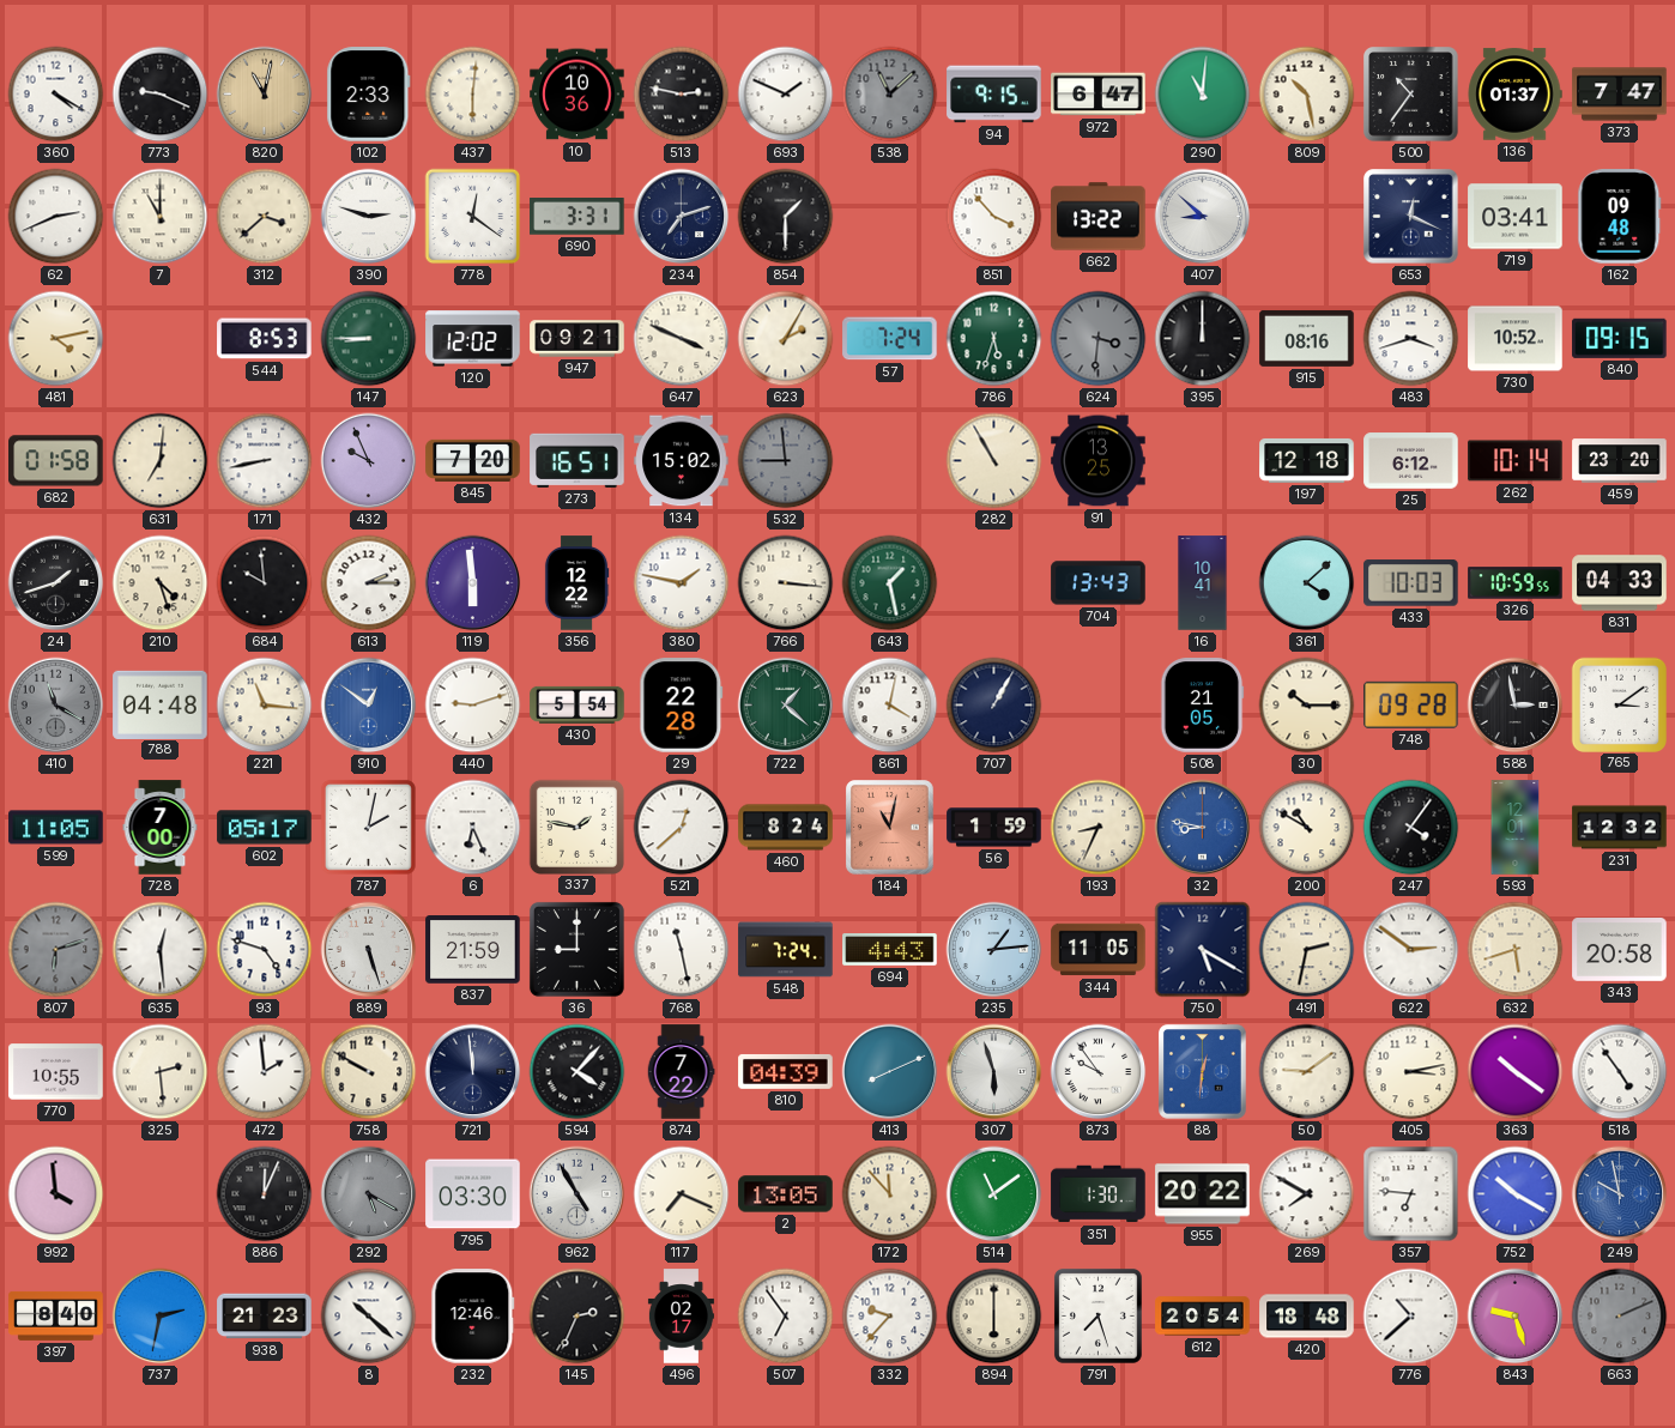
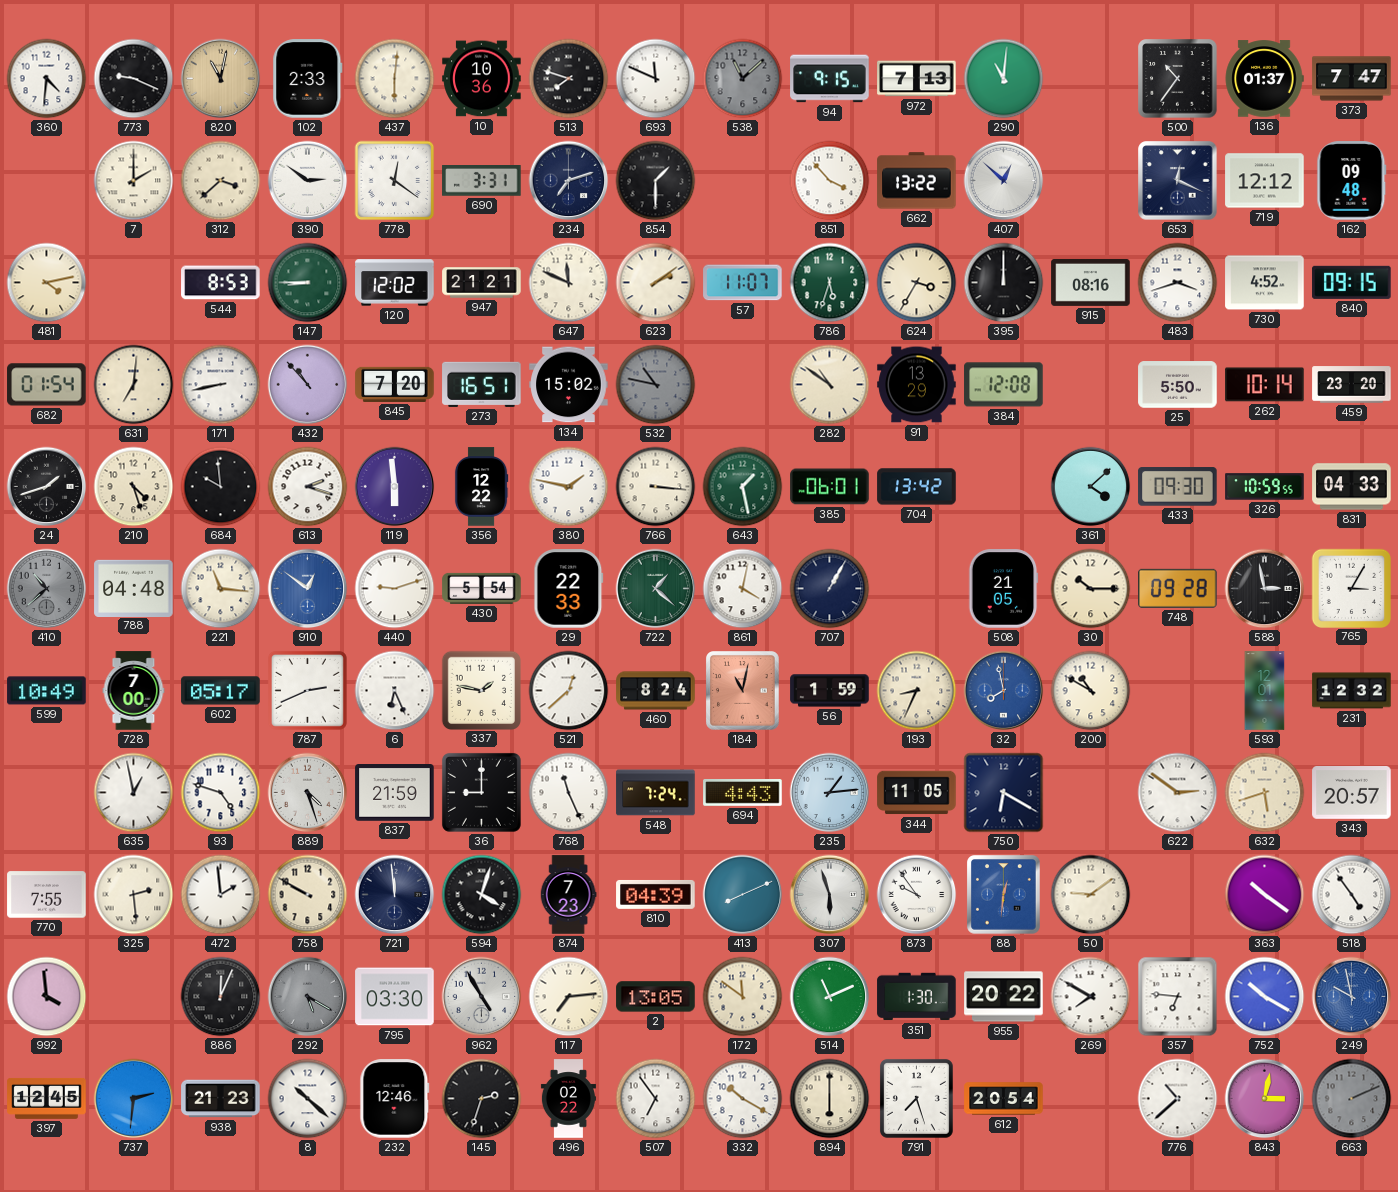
360: 4:20 -> 4:31 (47, 79)
513: 2:47 -> 7:48 (569, 79)
693: 1:49 -> 11:49 (656, 79)
972: 6:47 -> 7:13 (917, 79)
809: 10:28 -> none (1307, 95)
62: 2:41 -> none (56, 217)
7: 11:00 -> 2:00 (134, 181)
390: 2:48 -> 2:51 (308, 181)
407: 8:52 -> 12:52 (1004, 181)
719: 03:41 -> 12:12 (1265, 181)
947: 09:21 -> 21:21 (482, 283)
647: 3:49 -> 11:49 (569, 283)
623: 2:05 -> 2:09 (656, 283)
57: 7:24 -> 11:07 (743, 283)
624: 3:31 -> 3:35 (917, 283)
624 dial: grey -> cream (917, 283)
730: 10:52 -> 4:52 (1265, 283)
682: 01:58 -> 01:54 (47, 385)
432: 9:56 -> 10:53 (308, 385)
532: 8:59 -> 10:47 (656, 385)
282: 10:55 -> 10:51 (830, 385)
91: 13:25 -> 13:29 (917, 385)
384: none -> 12:08 (1004, 385)
197: 12:18 -> none (1307, 460)
25: 6:12 -> 5:50 (1178, 385)
613: 2:15 -> 2:18 (308, 487)
385: none -> 06:01 (830, 487)
704: 13:43 -> 13:42 (917, 487)
16: 10:41 -> none (1203, 583)
433: 10:03 -> 09:30 (1178, 487)
410: 11:20 -> 10:38 (47, 589)
29: 22:28 -> 22:33 (569, 589)
765: 3:09 -> 3:05 (1351, 588)
599: 11:05 -> 10:49 (47, 691)
787: 2:02 -> 2:41 (307, 690)
32: 8:47 -> 7:58 (1004, 691)
247: 4:06 -> none (1411, 828)
807: 6:12 -> none (56, 950)
635: 12:29 -> 12:58 (134, 793)
889: 5:27 -> 4:27 (308, 793)
768: 11:28 -> 11:26 (569, 793)
750: 5:20 -> 6:20 (1004, 793)
491: 2:32 -> none (1307, 950)
343: 20:58 -> 20:57 (1352, 793)
770: 10:55 -> 7:55 (47, 895)
594: 4:07 -> 4:03 (482, 895)
874: 7:22 -> 7:23 (568, 895)
405: 3:13 -> none (1411, 1072)
117: 7:19 -> 7:14 (569, 997)
172: 11:53 -> 11:51 (743, 997)
514: 11:09 -> 11:11 (830, 997)
397: 8:40 -> 12:45 (47, 1099)
737: 2:32 -> 2:31 (134, 1099)
145: 2:34 -> 2:33 (482, 1099)
496: 02:17 -> 02:22 (568, 1099)
332: 9:37 -> 10:20 (743, 1099)
420: 18:48 -> none (1307, 1317)
843: 9:27 -> 3:02 (1265, 1099)
